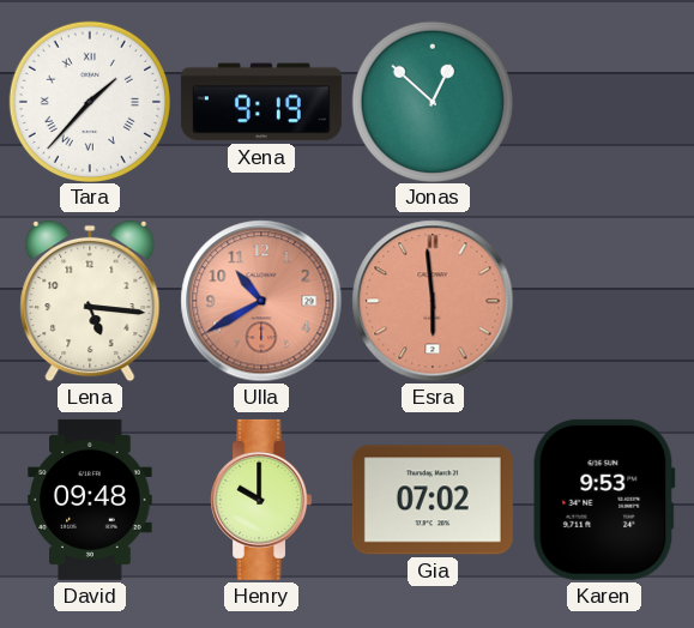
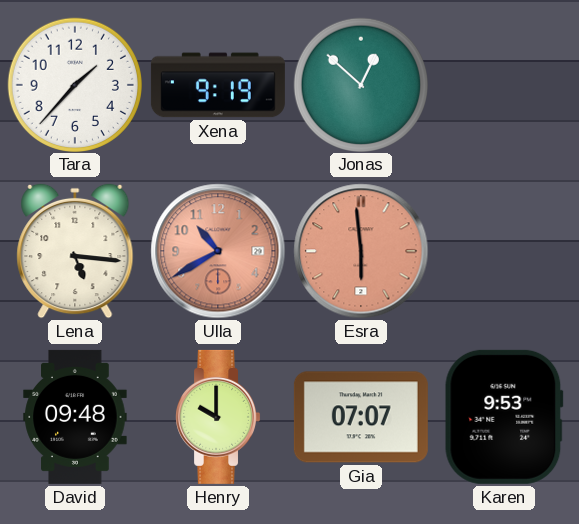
Tara numerals: Roman -> Arabic (74, 84)
Gia: 07:02 -> 07:07 (361, 417)
